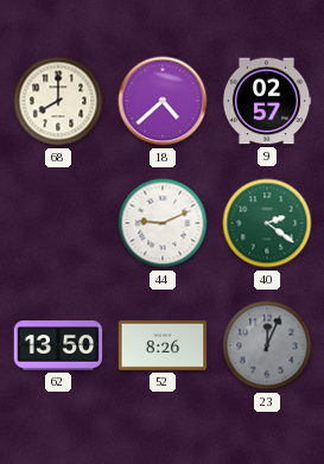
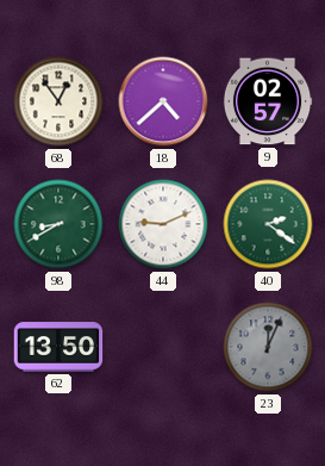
68: 8:00 -> 12:54 (58, 101)
98: none -> 8:40 (58, 224)
52: 8:26 -> none (163, 345)
